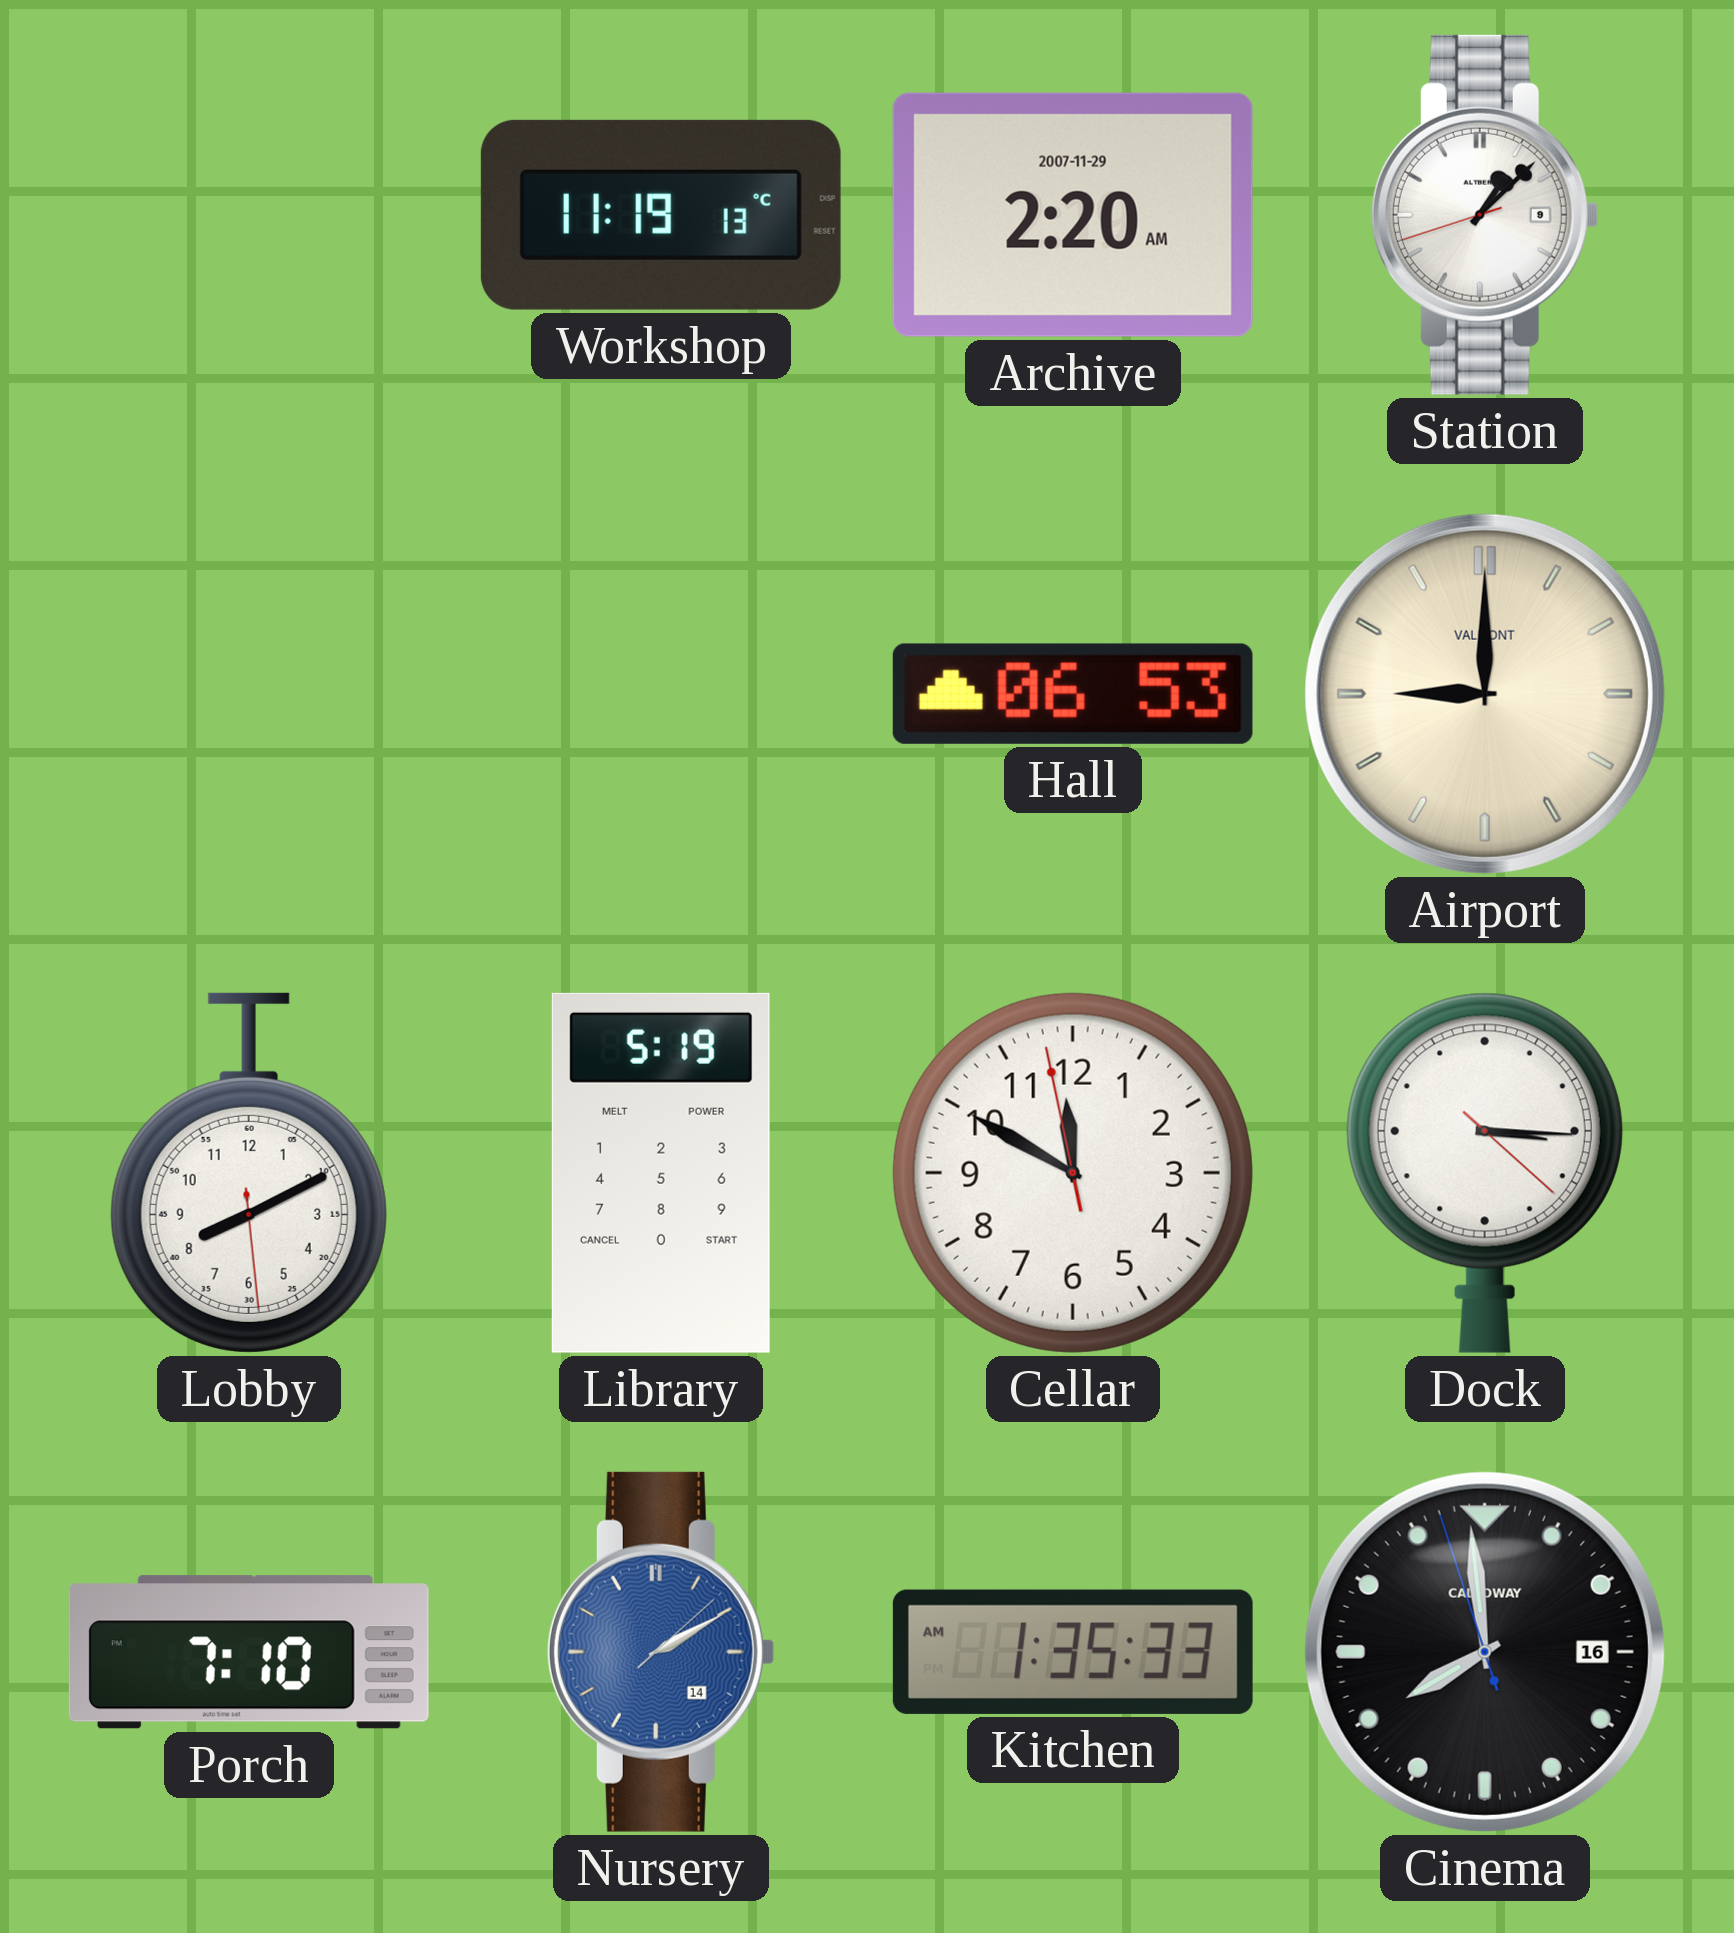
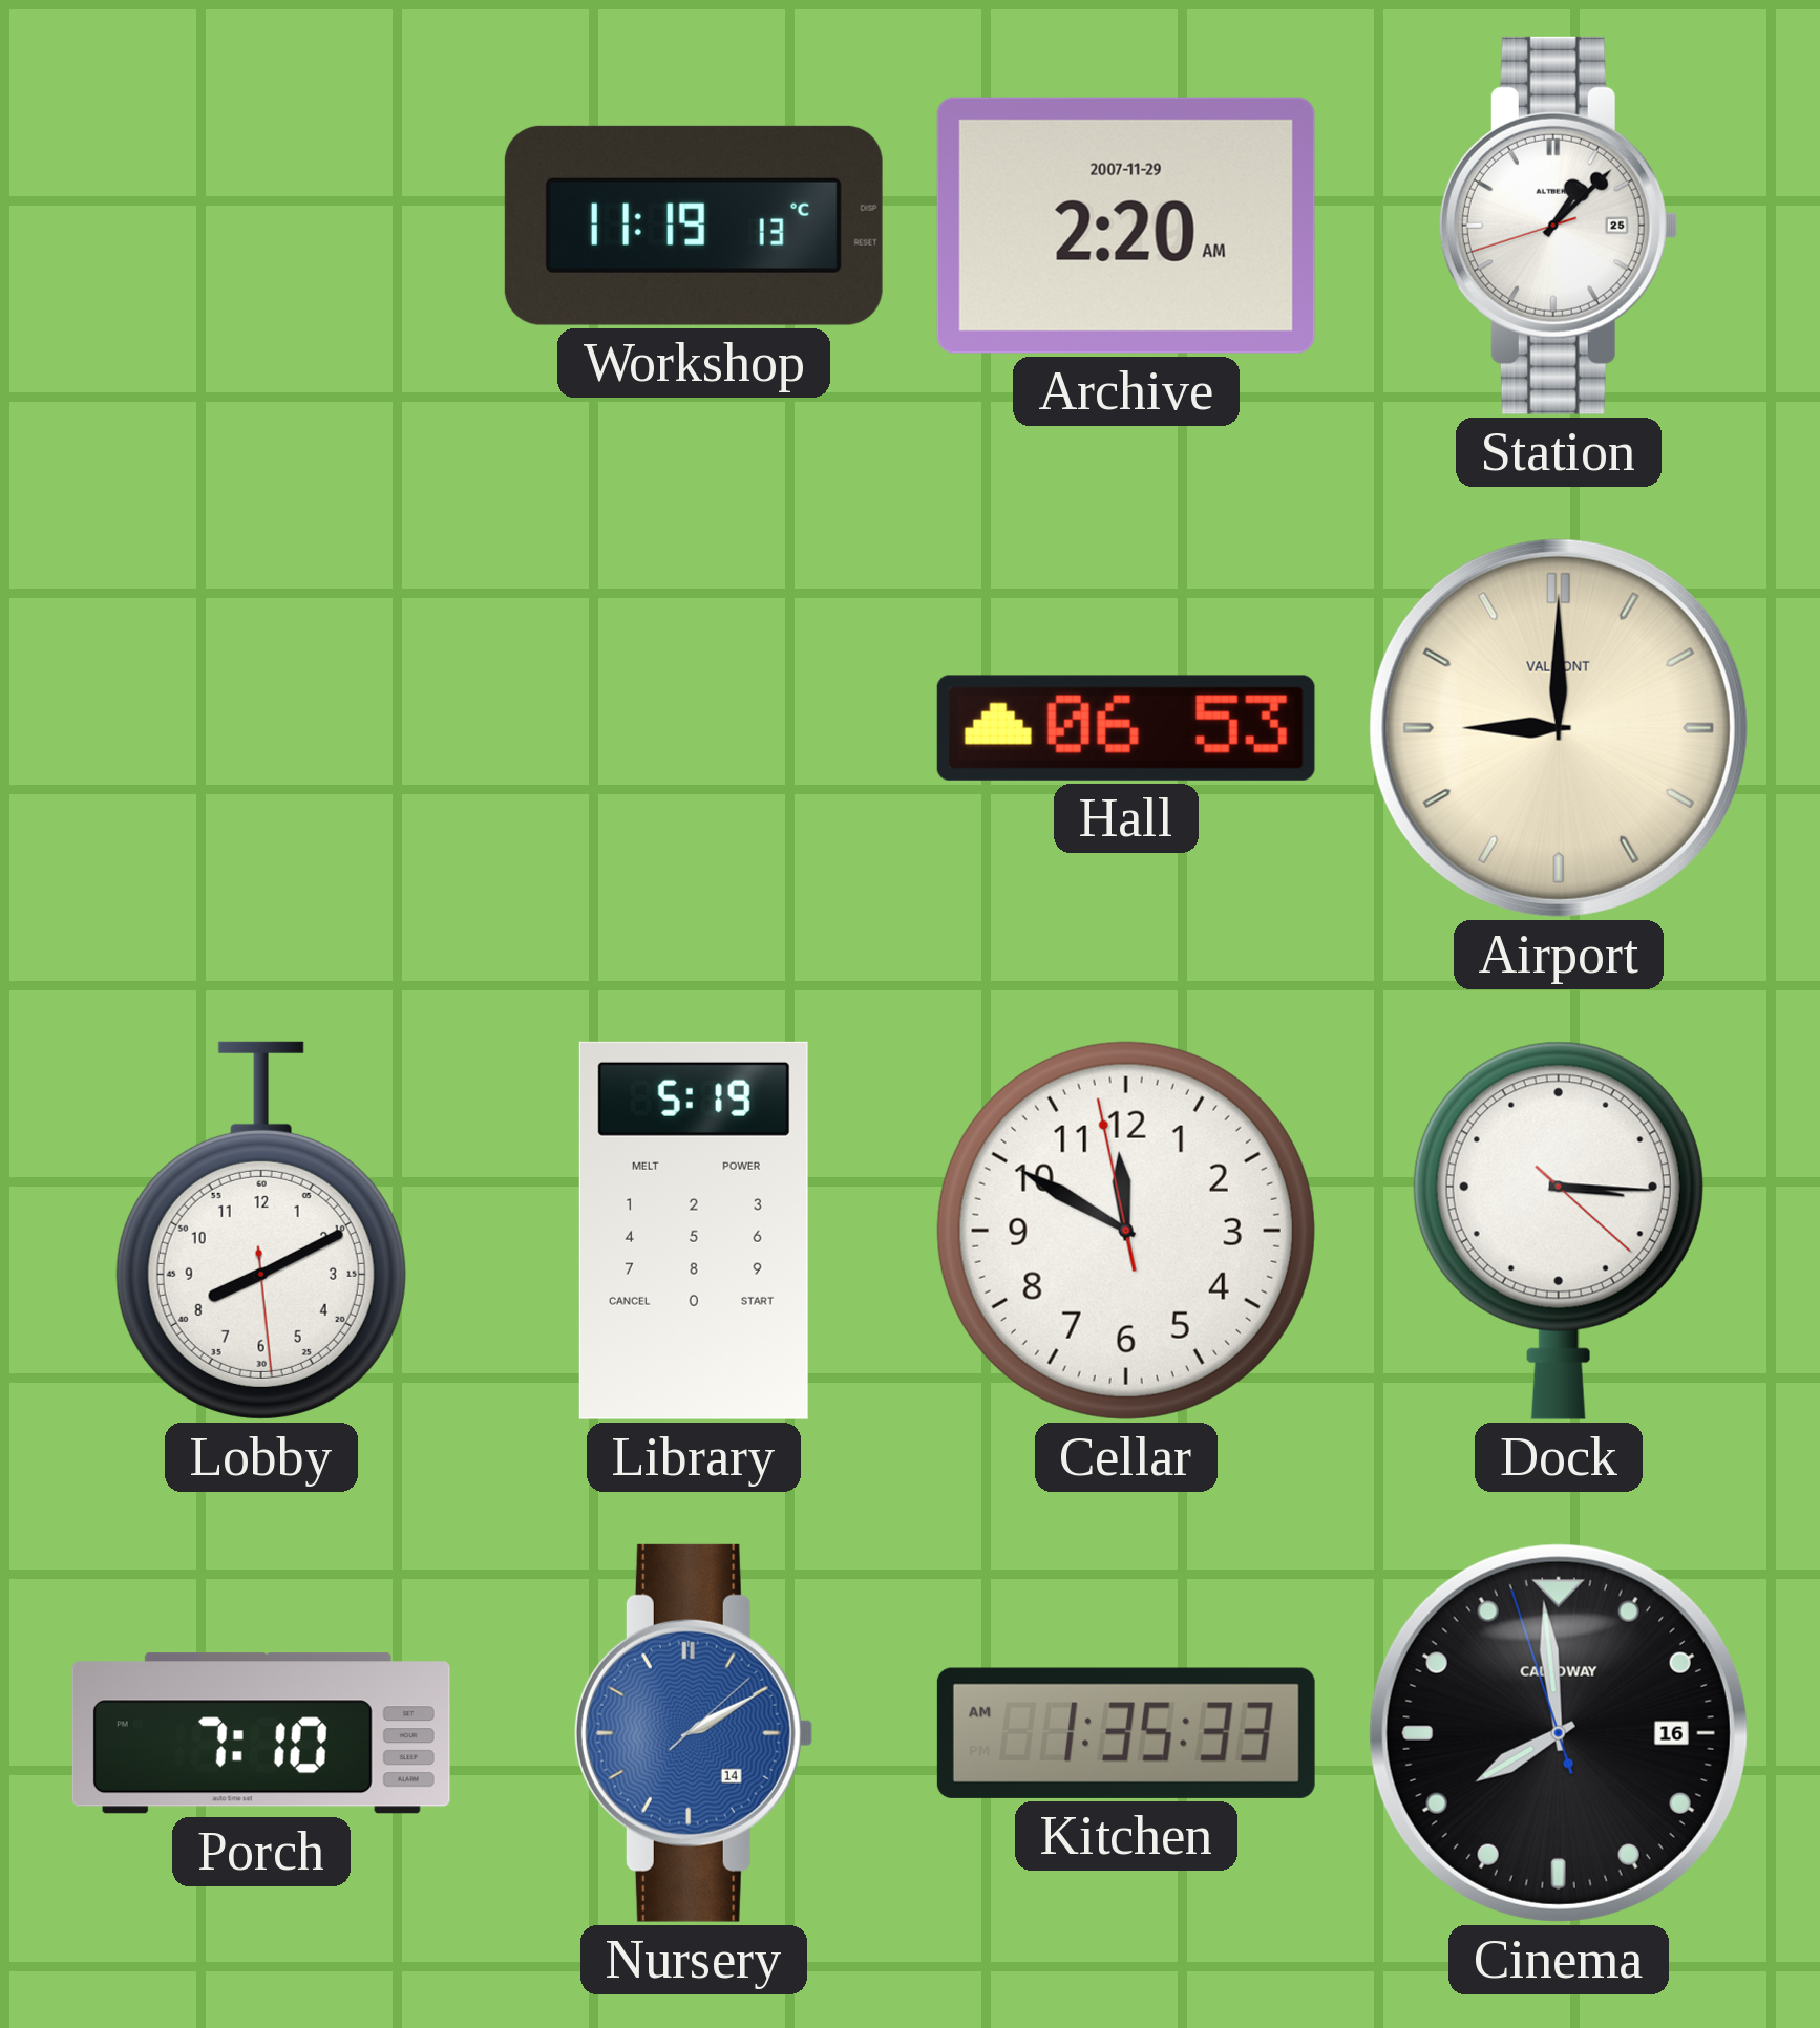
Station date: 9 -> 25 (1559, 226)
